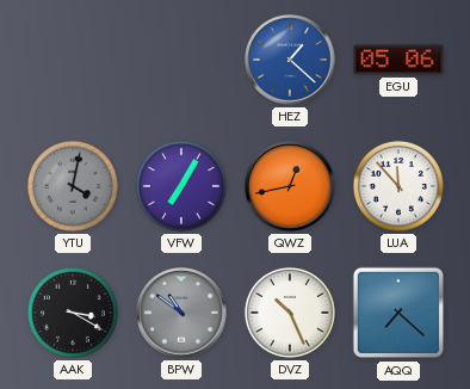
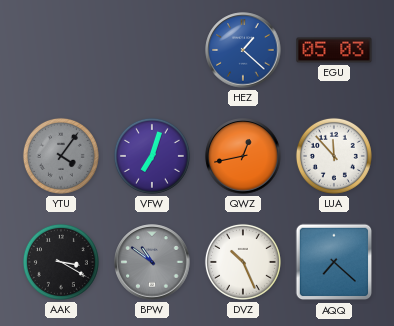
EGU: 05:06 -> 05:03 (334, 50)
YTU: 4:02 -> 4:06 (61, 156)
VFW: 7:05 -> 7:03 (152, 156)
